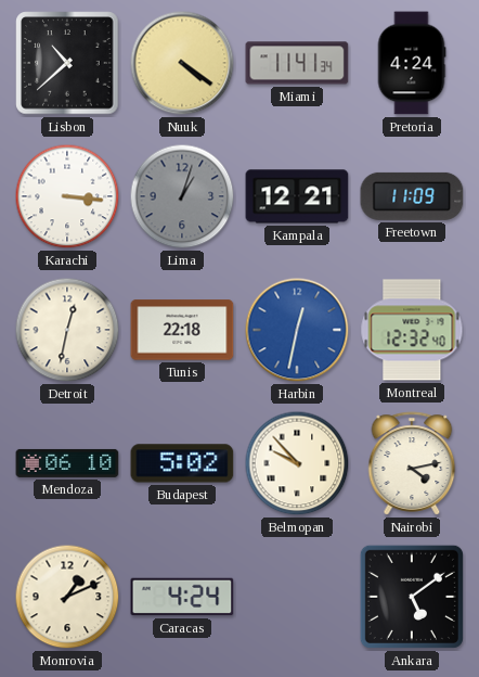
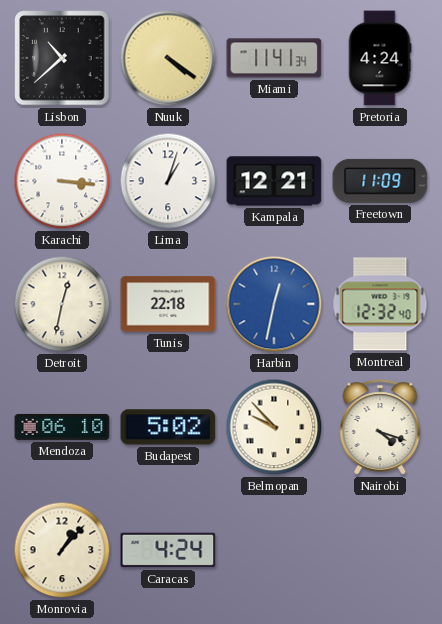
Lima dial: grey -> white (168, 181)
Nairobi: 4:13 -> 4:18 (380, 427)
Monrovia: 1:11 -> 1:07 (62, 550)
Ankara: 5:09 -> none (412, 597)
